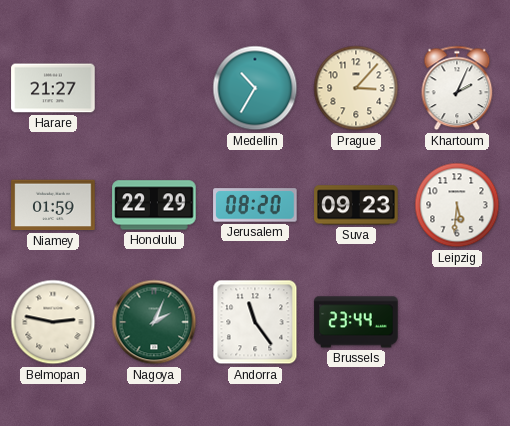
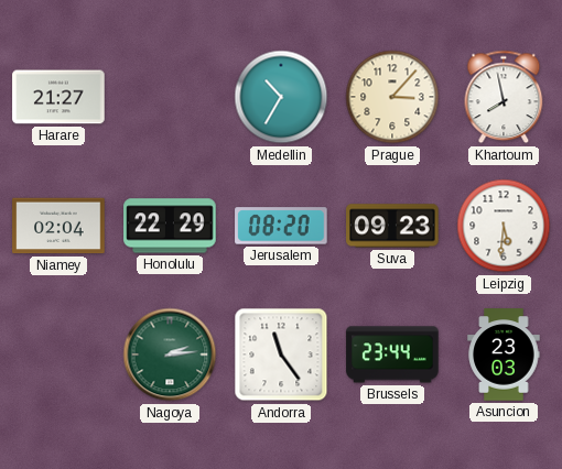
Khartoum: 2:04 -> 7:58 (504, 97)
Niamey: 01:59 -> 02:04 (58, 226)
Belmopan: 2:47 -> none (53, 322)
Nagoya: 2:04 -> 2:14 (170, 355)
Asuncion: none -> 23:03 (504, 355)
